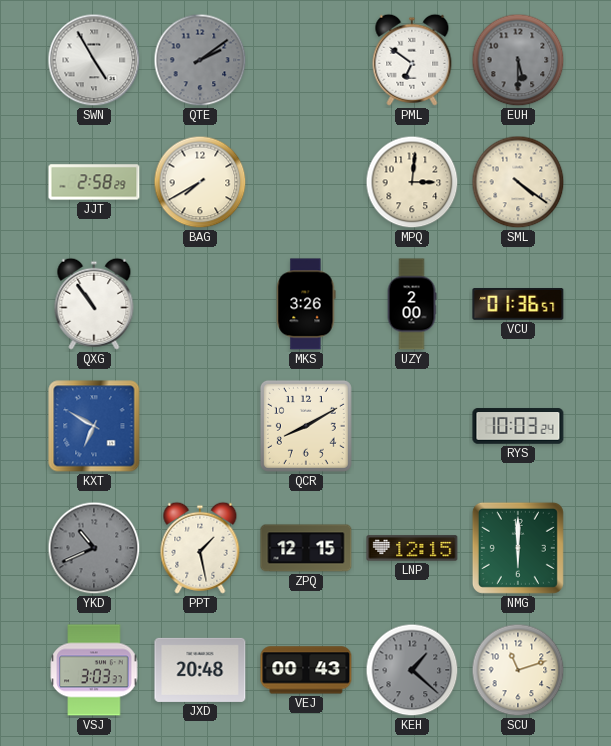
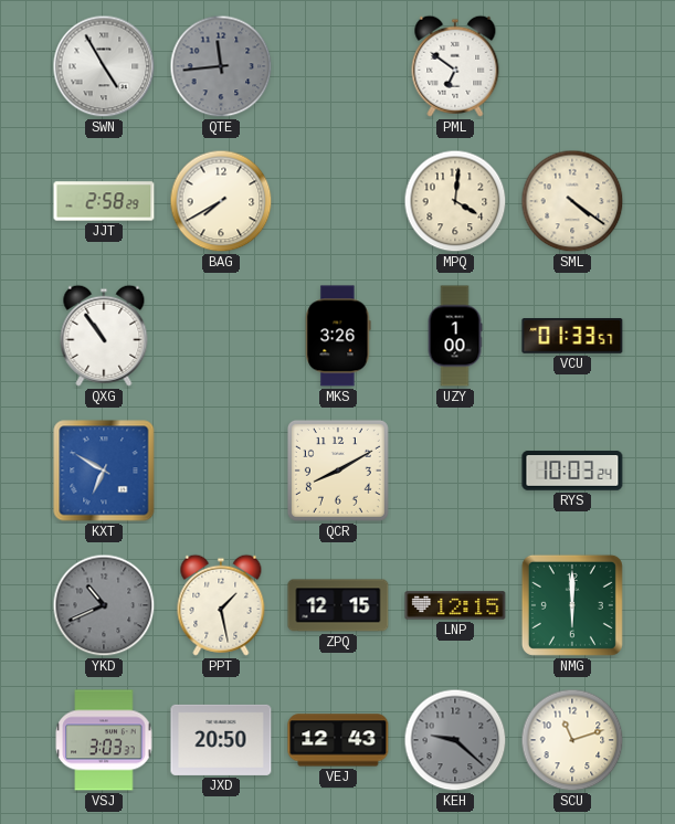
QTE: 2:09 -> 11:44 (221, 66)
EUH: 5:30 -> none (518, 60)
MPQ: 3:01 -> 4:01 (455, 201)
UZY: 2:00 -> 1:00 (455, 336)
VCU: 01:36 -> 01:33 (572, 337)
JXD: 20:48 -> 20:50 (221, 740)
VEJ: 00:43 -> 12:43 (338, 740)
KEH: 1:22 -> 9:22 (455, 740)
